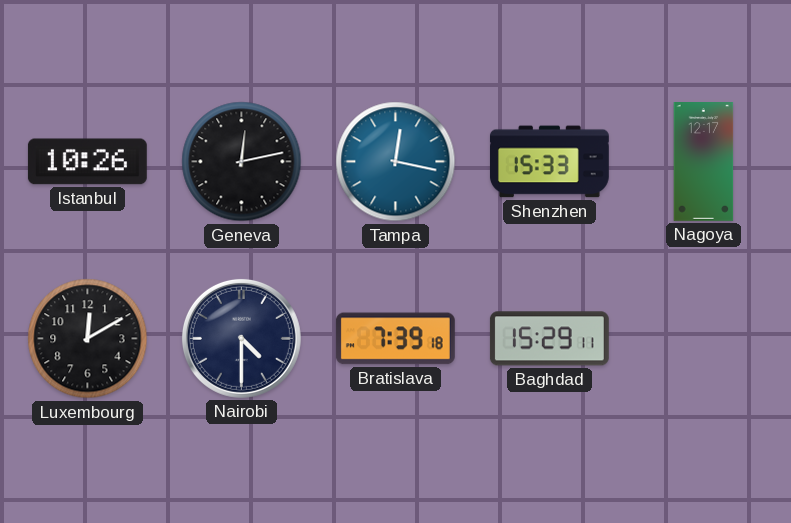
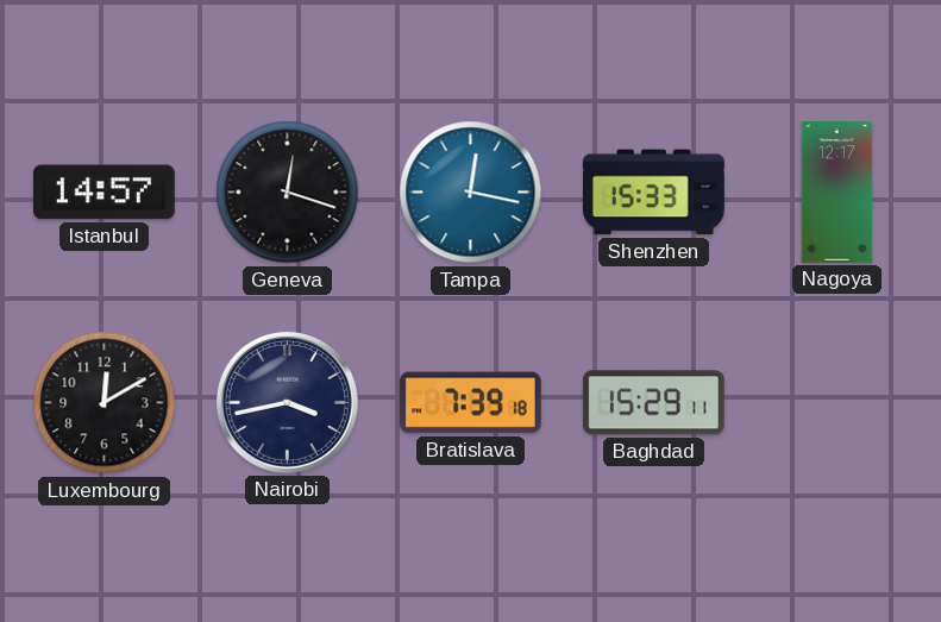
Istanbul: 10:26 -> 14:57 (103, 193)
Geneva: 12:13 -> 12:18 (288, 193)
Nairobi: 4:30 -> 3:43 (287, 402)
